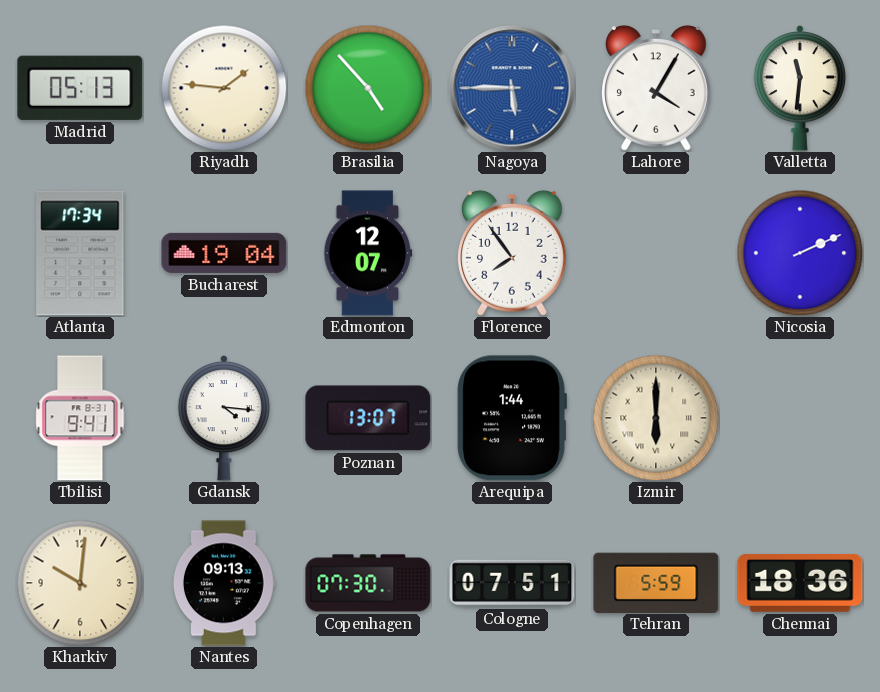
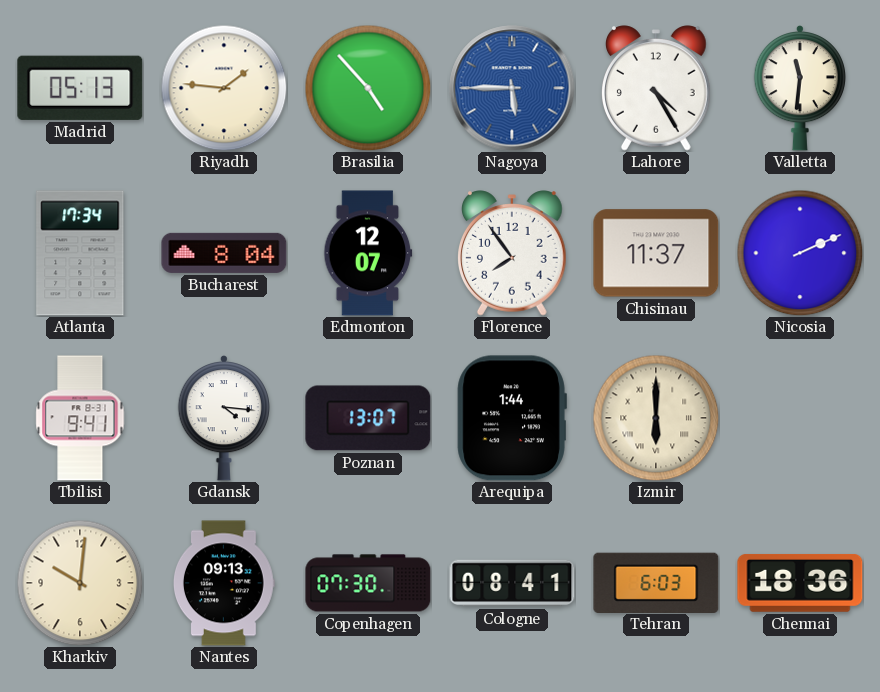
Lahore: 4:05 -> 4:25 (657, 88)
Bucharest: 19:04 -> 8:04 (224, 253)
Chisinau: none -> 11:37 (656, 253)
Cologne: 07:51 -> 08:41 (512, 583)
Tehran: 5:59 -> 6:03 (656, 582)
